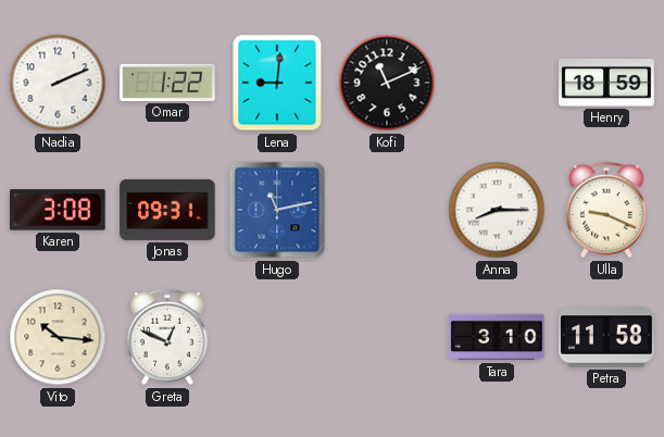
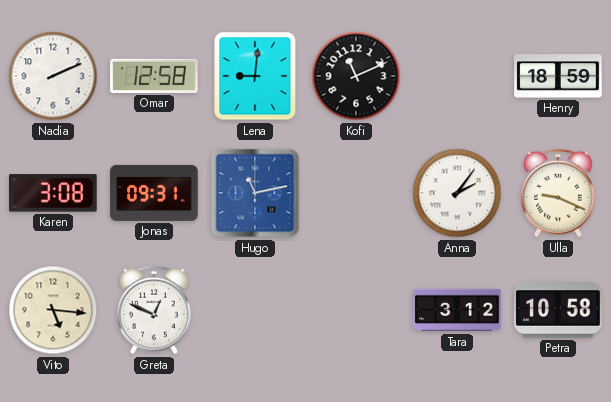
Omar: 1:22 -> 12:58 (154, 76)
Anna: 8:15 -> 2:06 (457, 193)
Vito: 10:16 -> 5:16 (53, 310)
Tara: 3:10 -> 3:12 (457, 310)
Petra: 11:58 -> 10:58 (558, 310)
